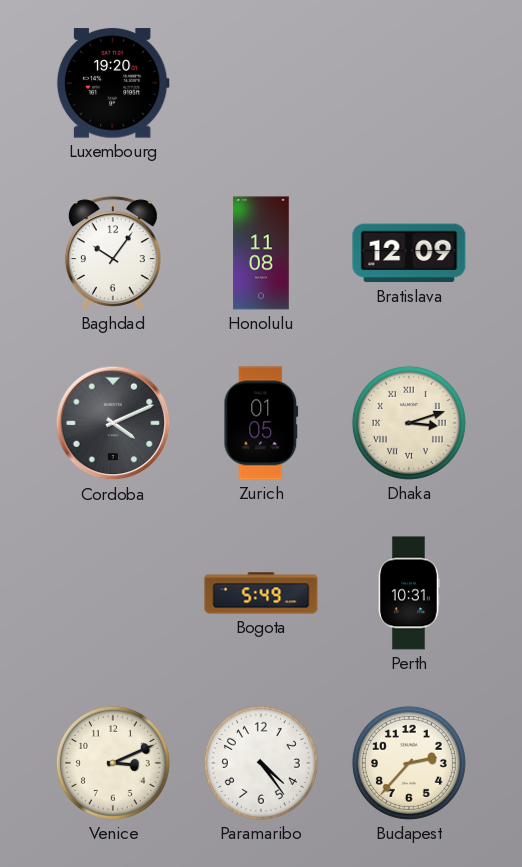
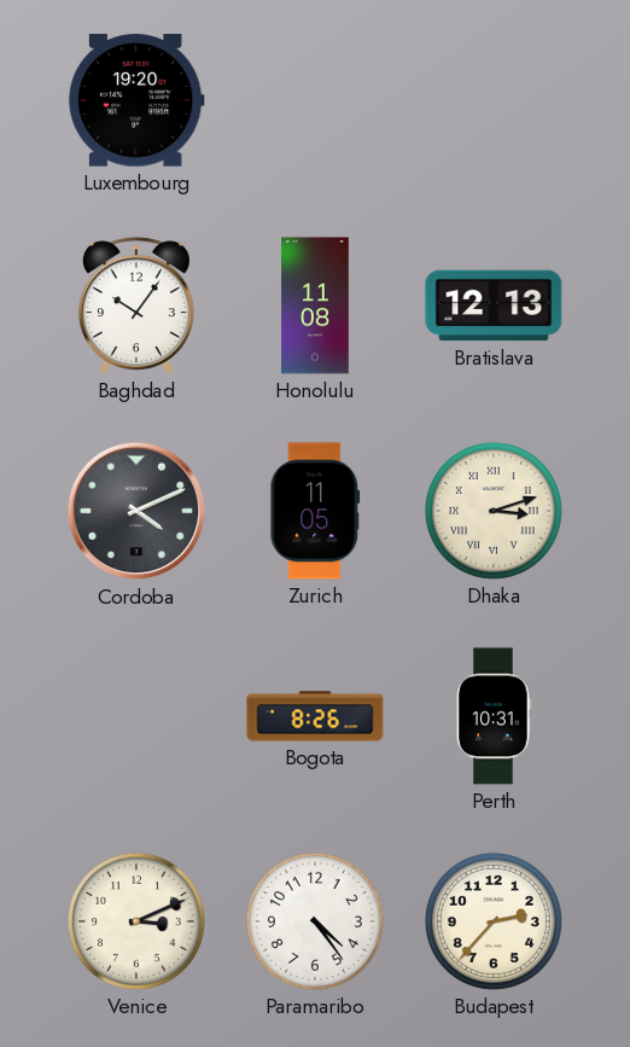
Bratislava: 12:09 -> 12:13 (494, 306)
Zurich: 01:05 -> 11:05 (315, 511)
Bogota: 5:49 -> 8:26 (315, 716)
